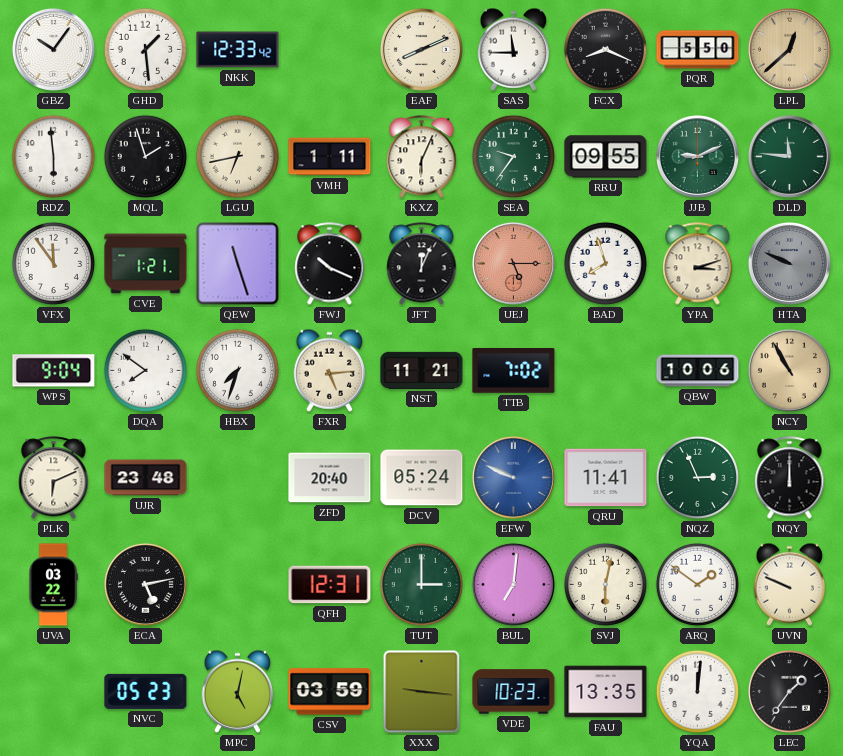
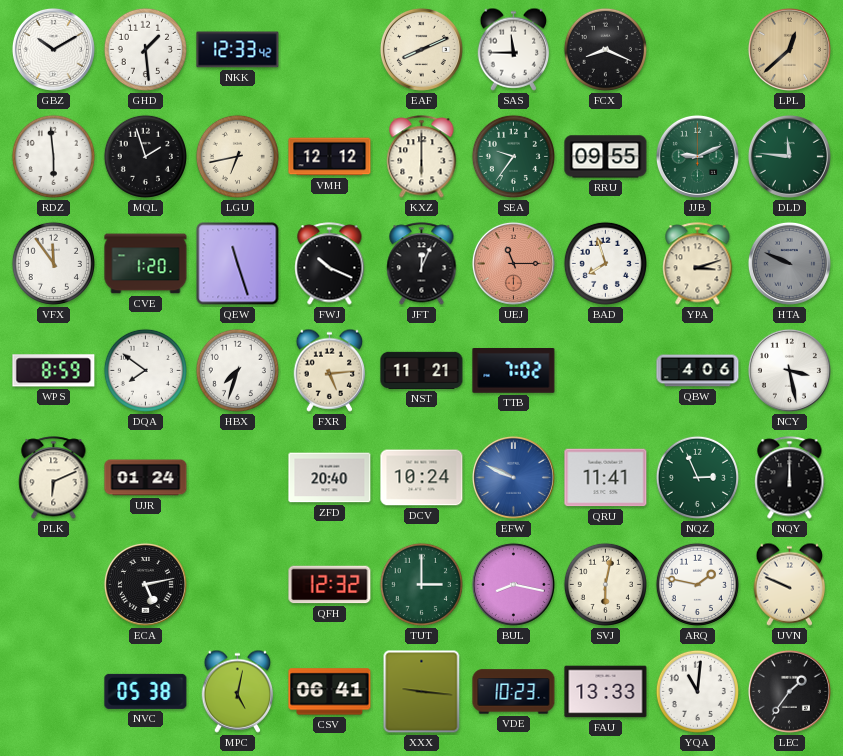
GBZ: 10:06 -> 10:10 (53, 49)
PQR: 5:50 -> none (698, 50)
VMH: 1:11 -> 12:12 (330, 157)
KXZ: 6:04 -> 6:00 (422, 157)
CVE: 1:21 -> 1:20 (146, 264)
UEJ: 5:15 -> 11:15 (513, 263)
WPS: 9:04 -> 8:59 (54, 371)
QBW: 10:06 -> 4:06 (698, 371)
NCY: 10:55 -> 3:28 (789, 370)
NCY dial: champagne -> white (789, 370)
UJR: 23:48 -> 01:24 (146, 478)
DCV: 05:24 -> 10:24 (422, 478)
UVA: 03:22 -> none (53, 585)
QFH: 12:31 -> 12:32 (330, 585)
BUL: 7:01 -> 8:17 (513, 584)
ARQ: 1:51 -> 1:47 (697, 584)
NVC: 05:23 -> 05:38 (146, 691)
CSV: 03:59 -> 06:41 (330, 692)
FAU: 13:35 -> 13:33 (606, 692)
YQA: 12:01 -> 11:01 (697, 691)
